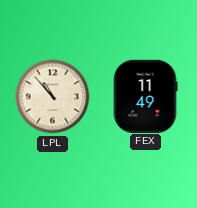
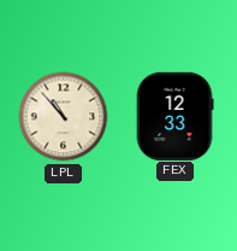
FEX: 11:49 -> 12:33 (174, 116)
